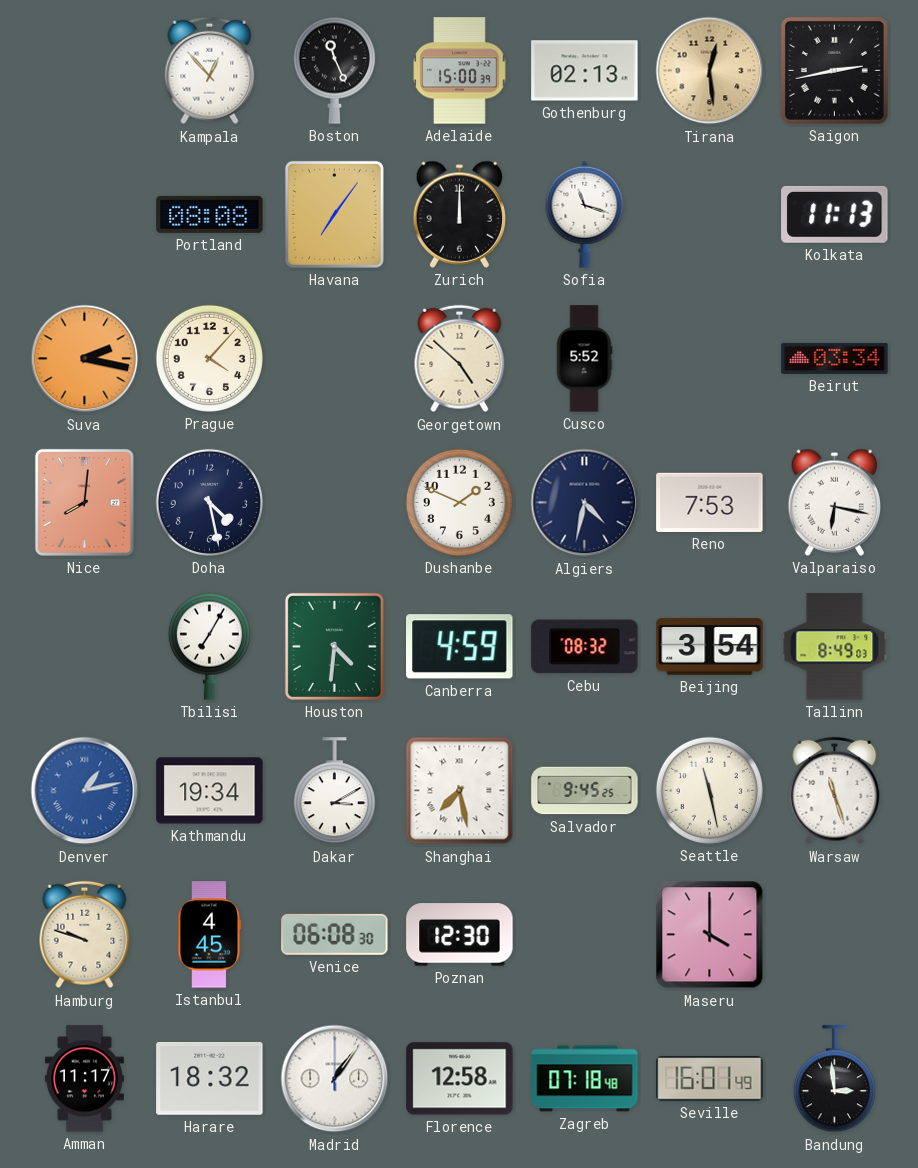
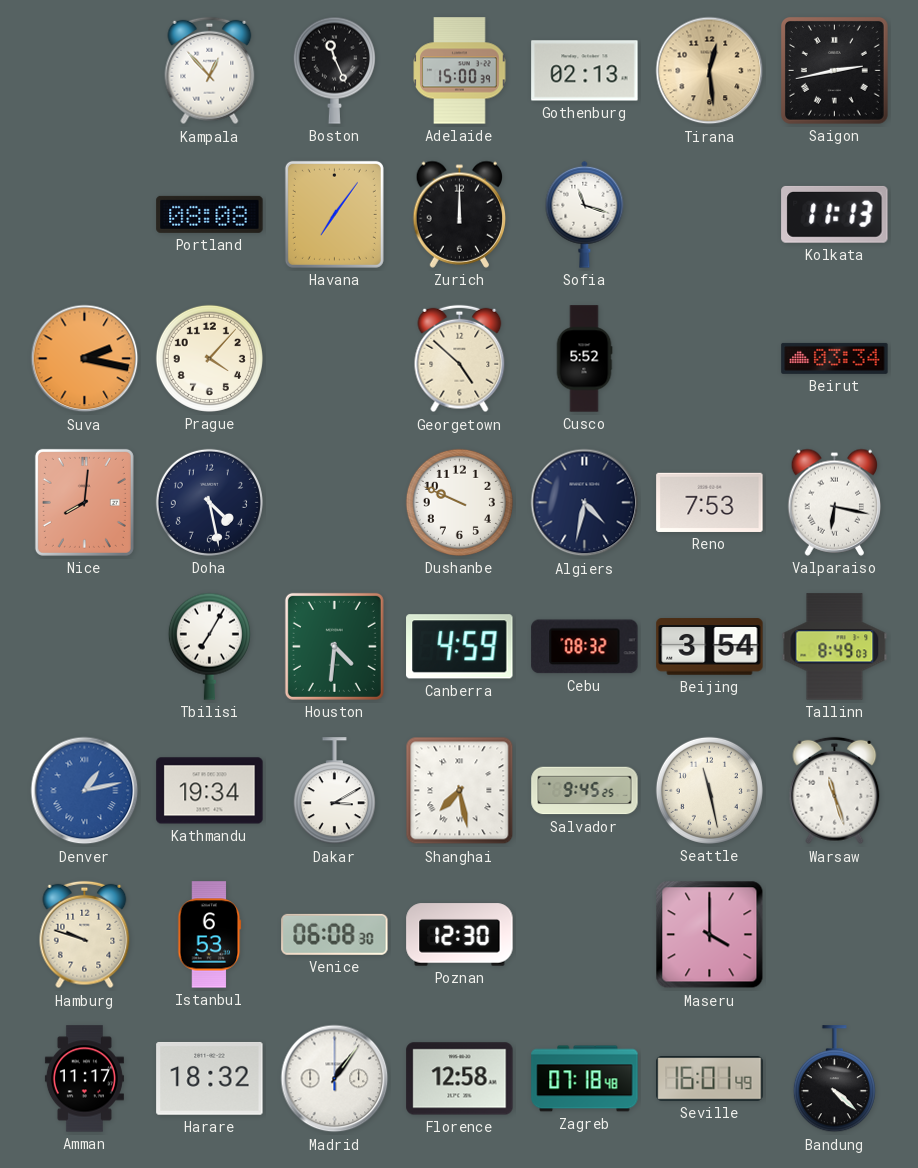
Dushanbe: 1:49 -> 9:49 (459, 502)
Istanbul: 4:45 -> 6:53 (210, 935)
Bandung: 2:59 -> 4:22 (834, 1079)
